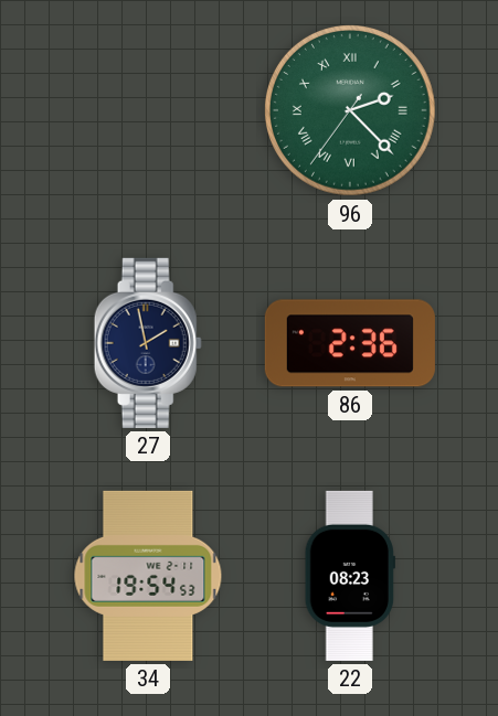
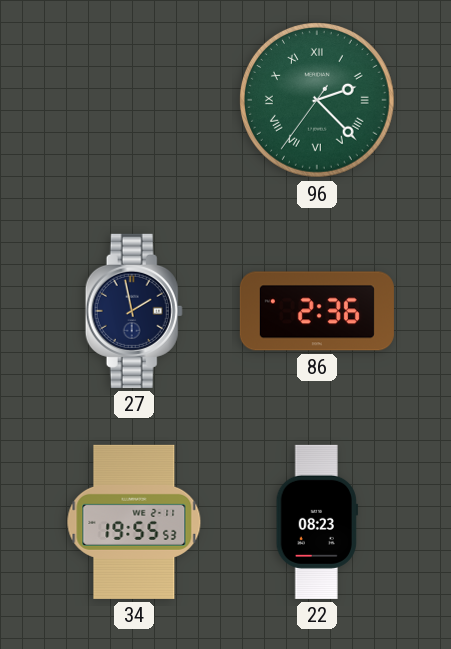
34: 19:54 -> 19:55 (134, 522)
